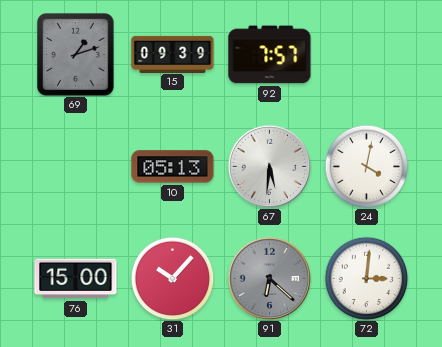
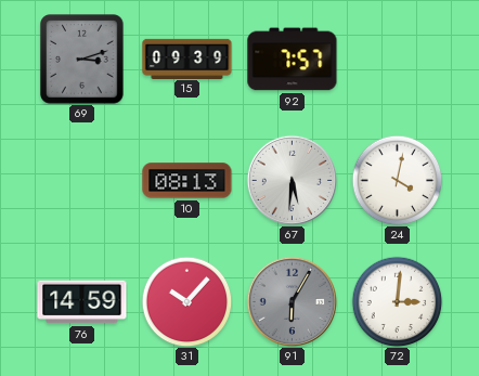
69: 1:12 -> 3:12 (82, 60)
10: 05:13 -> 08:13 (187, 181)
76: 15:00 -> 14:59 (82, 302)
91: 6:22 -> 6:05 (292, 301)
